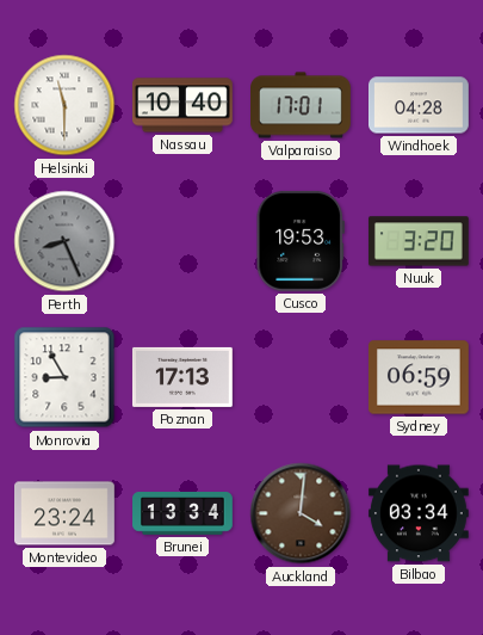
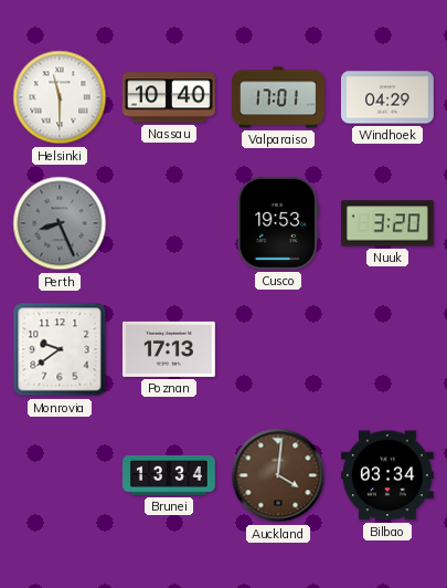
Windhoek: 04:28 -> 04:29 (389, 97)
Monrovia: 8:55 -> 9:39 (60, 349)
Sydney: 06:59 -> none (419, 377)
Montevideo: 23:24 -> none (66, 513)
